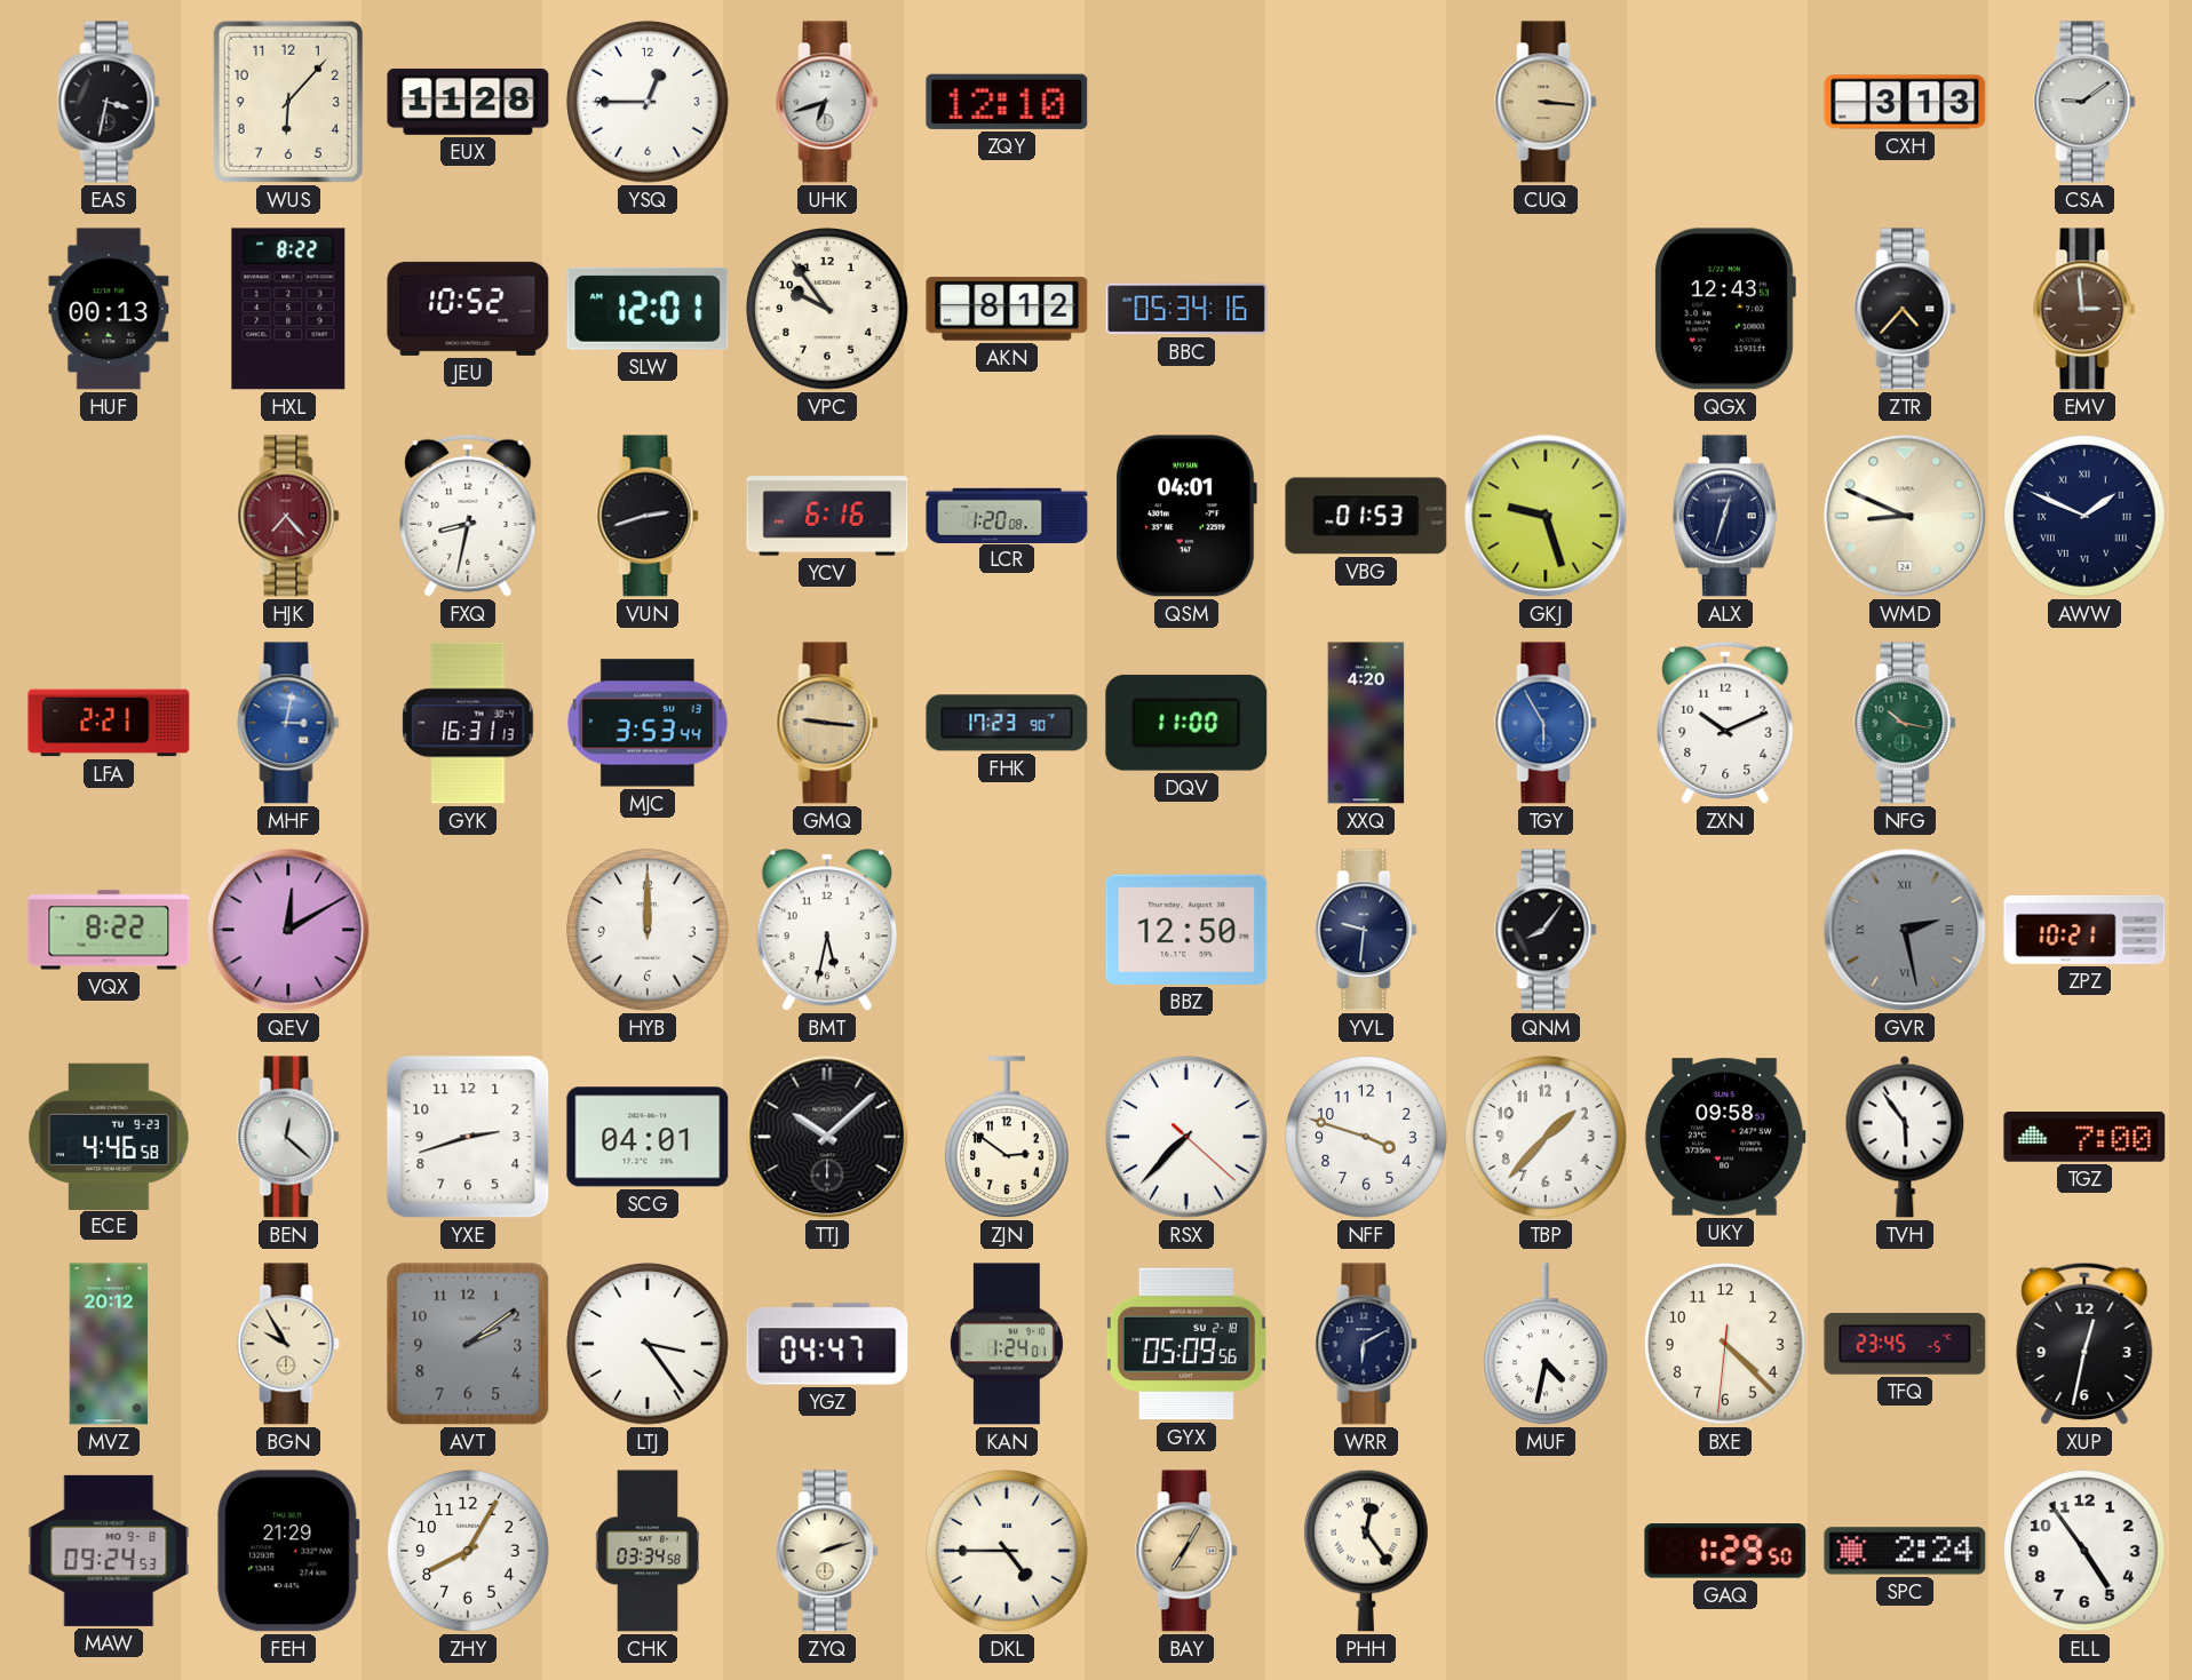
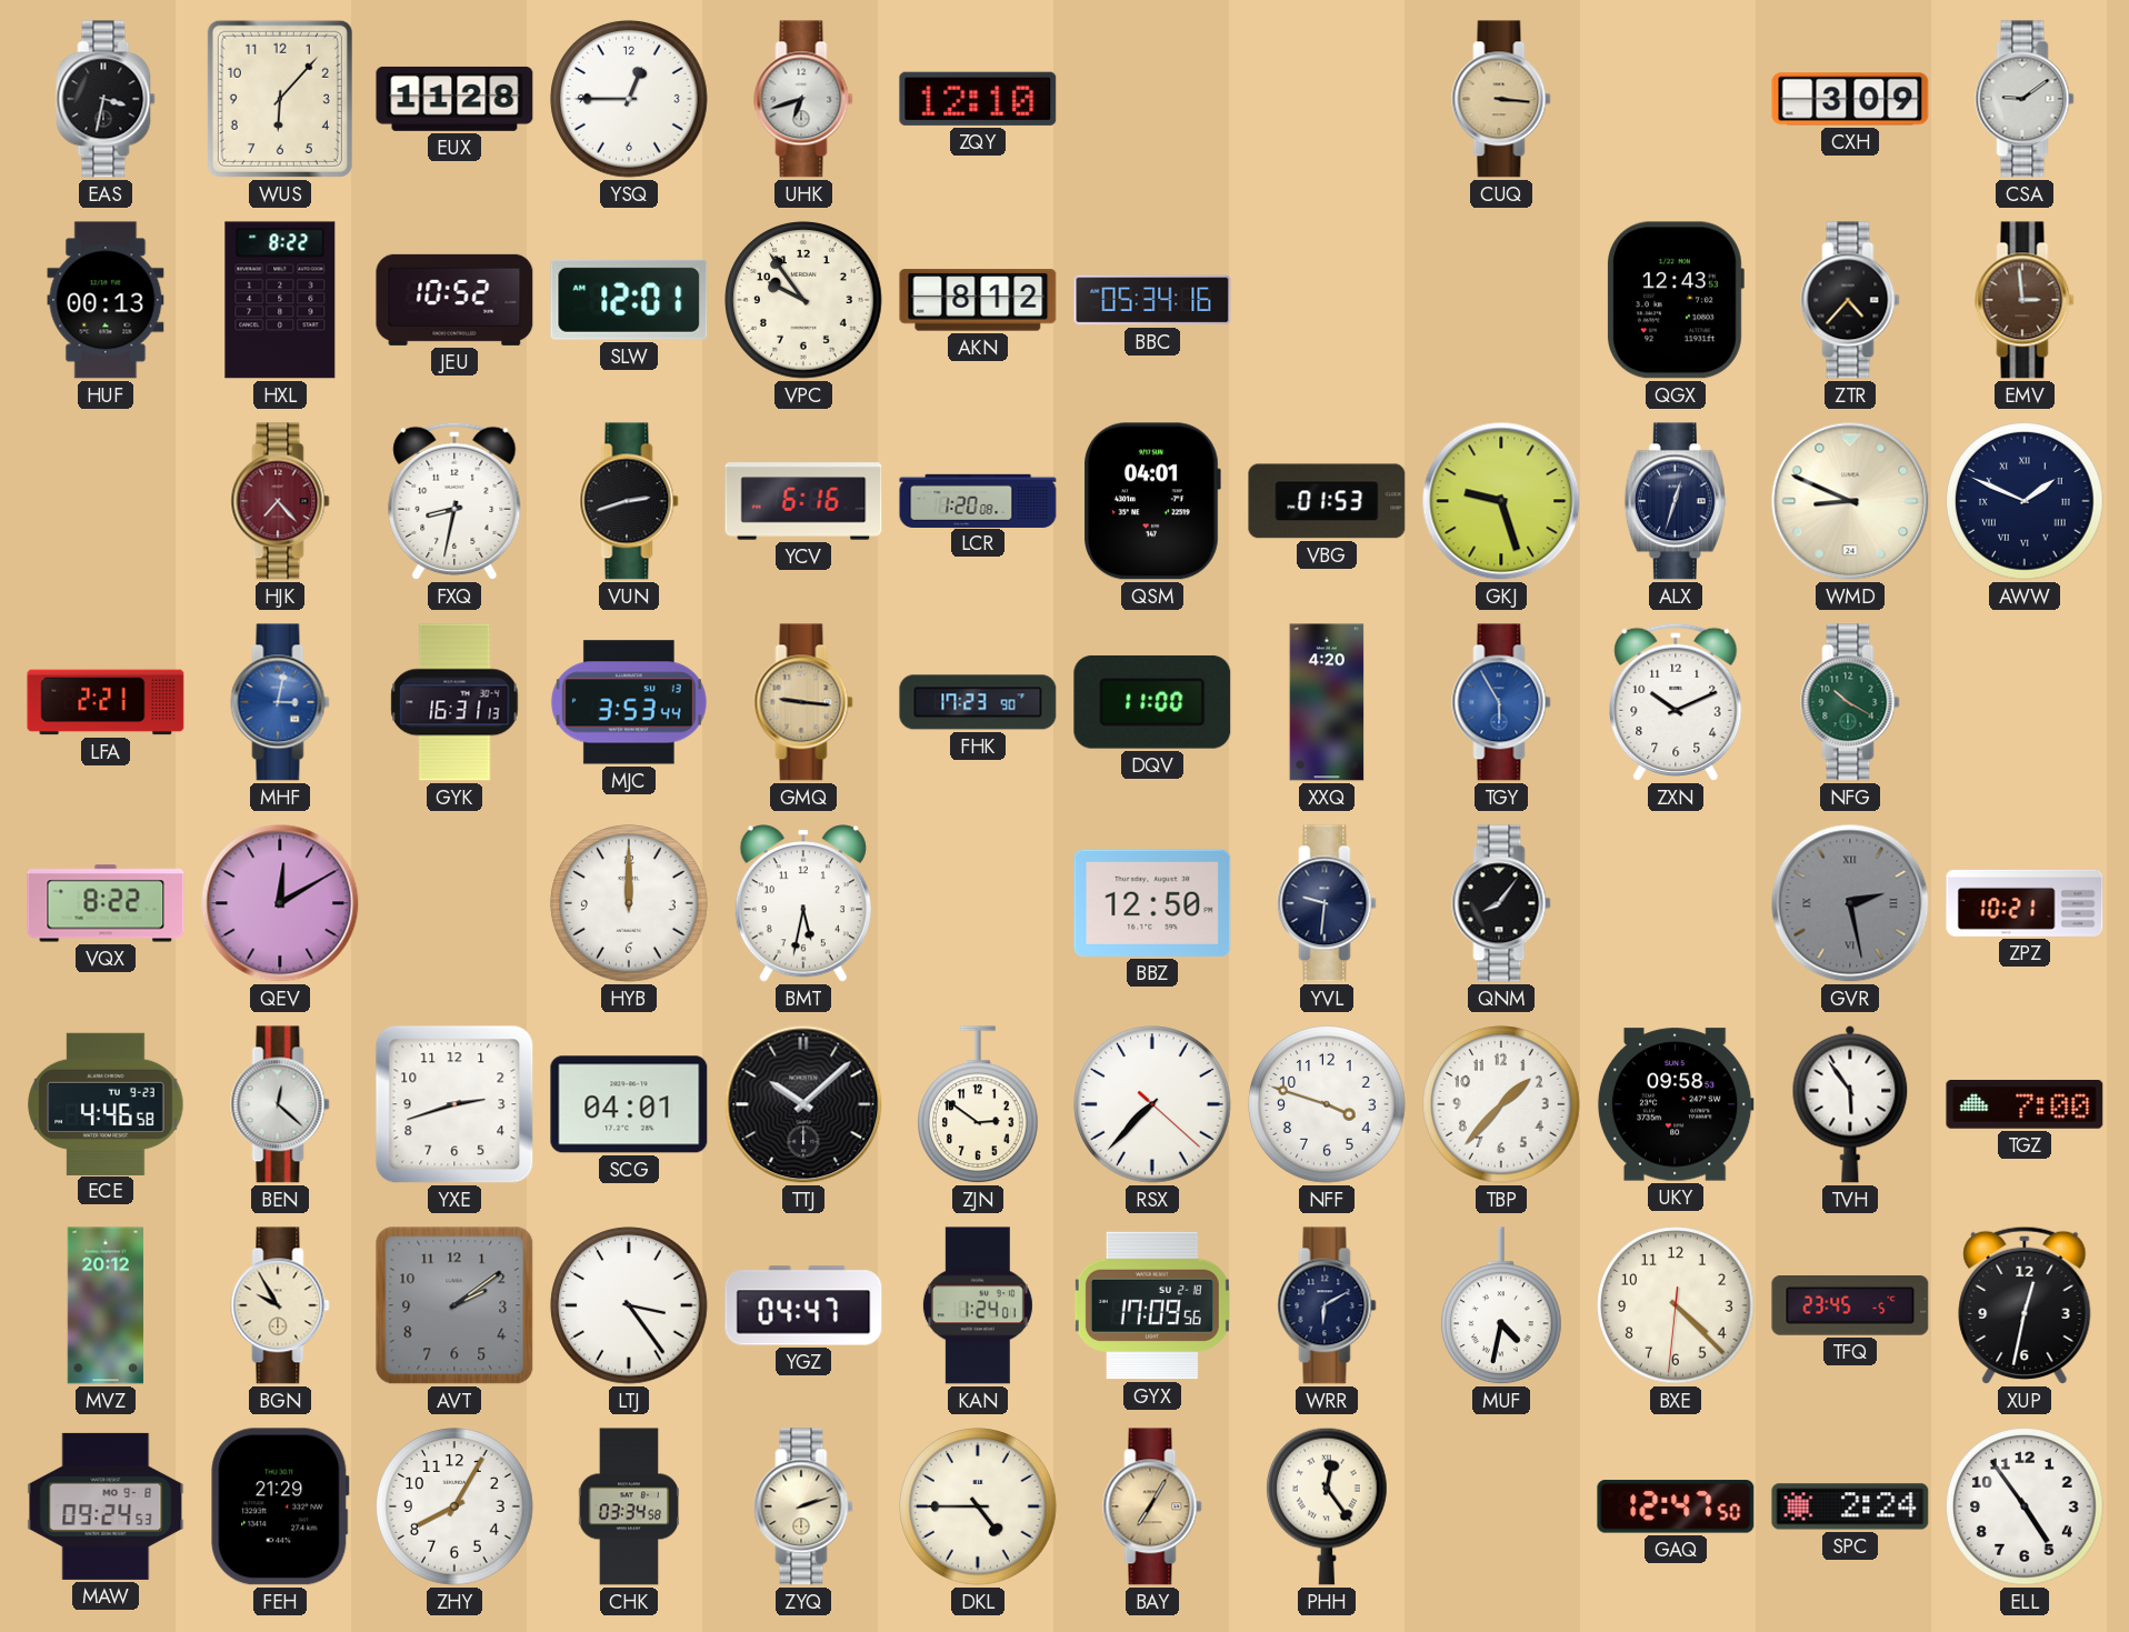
CXH: 3:13 -> 3:09 (1850, 99)
NFG: 10:17 -> 10:20 (1850, 702)
GYX: 05:09 -> 17:09 (1152, 1305)
GAQ: 1:29 -> 12:47 (1676, 1506)
